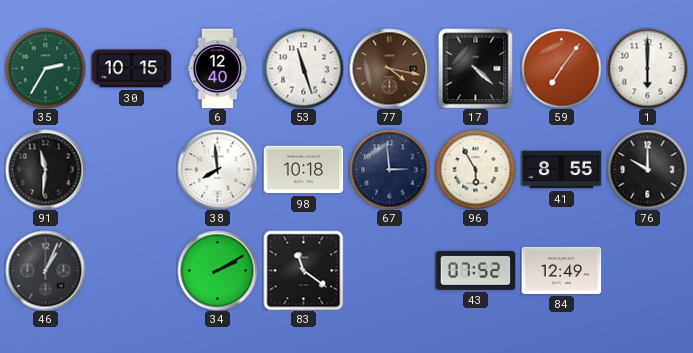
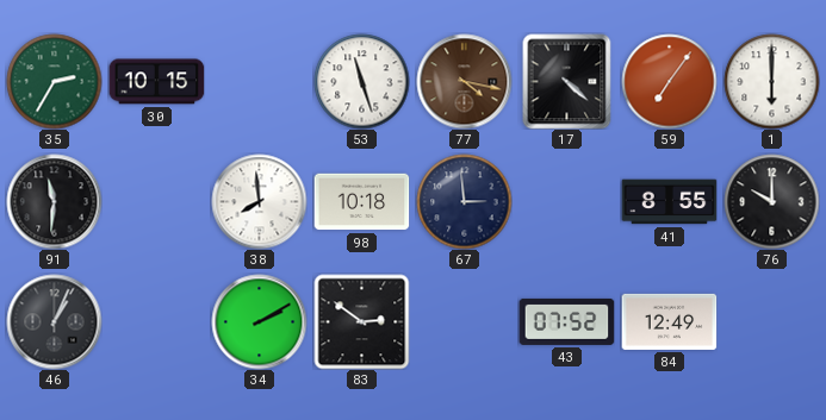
6: 12:40 -> none (218, 68)
96: 5:55 -> none (475, 169)
83: 11:21 -> 2:51 (361, 321)
